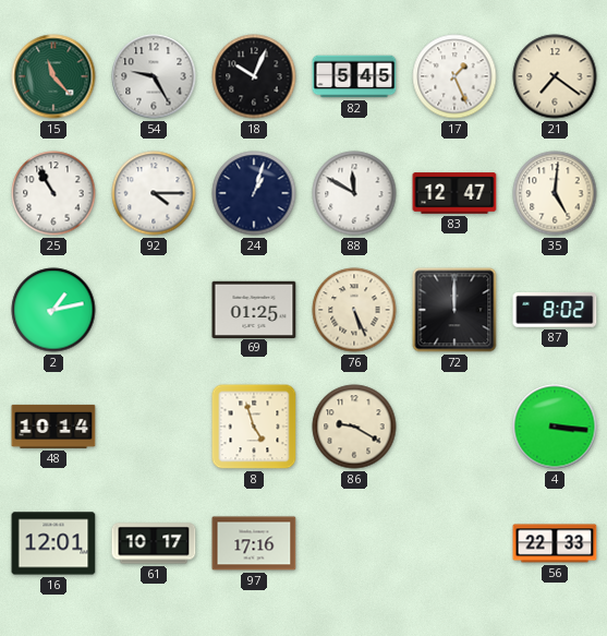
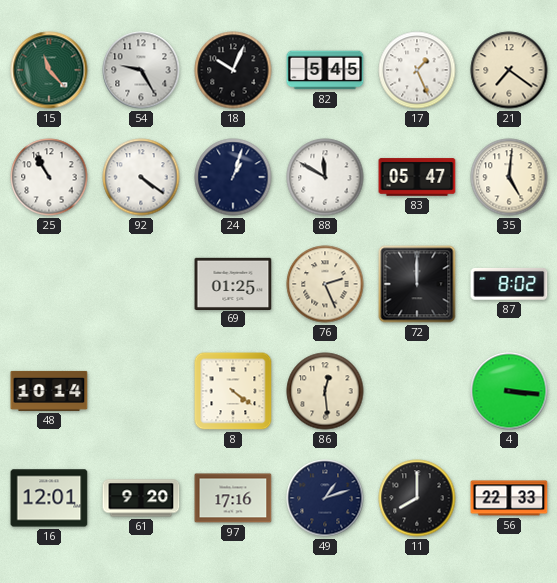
92: 4:15 -> 4:21 (141, 177)
83: 12:47 -> 05:47 (417, 177)
2: 1:13 -> none (53, 310)
76: 5:26 -> 2:26 (325, 284)
8: 4:57 -> 4:21 (233, 391)
86: 9:20 -> 12:29 (325, 391)
61: 10:17 -> 9:20 (141, 498)
49: none -> 1:12 (325, 498)
11: none -> 8:00 (417, 498)
